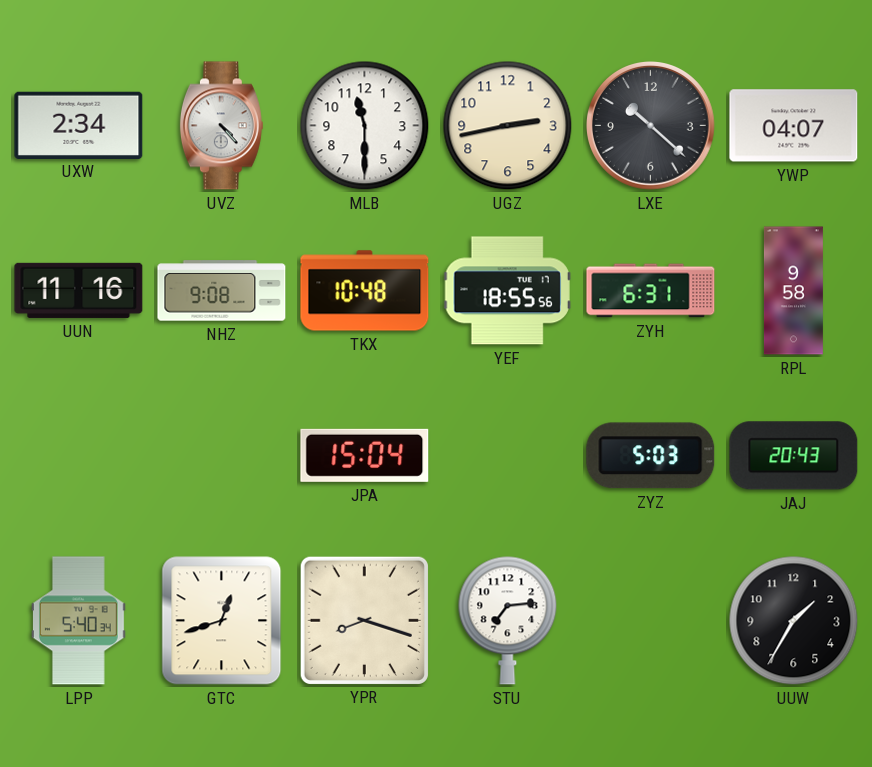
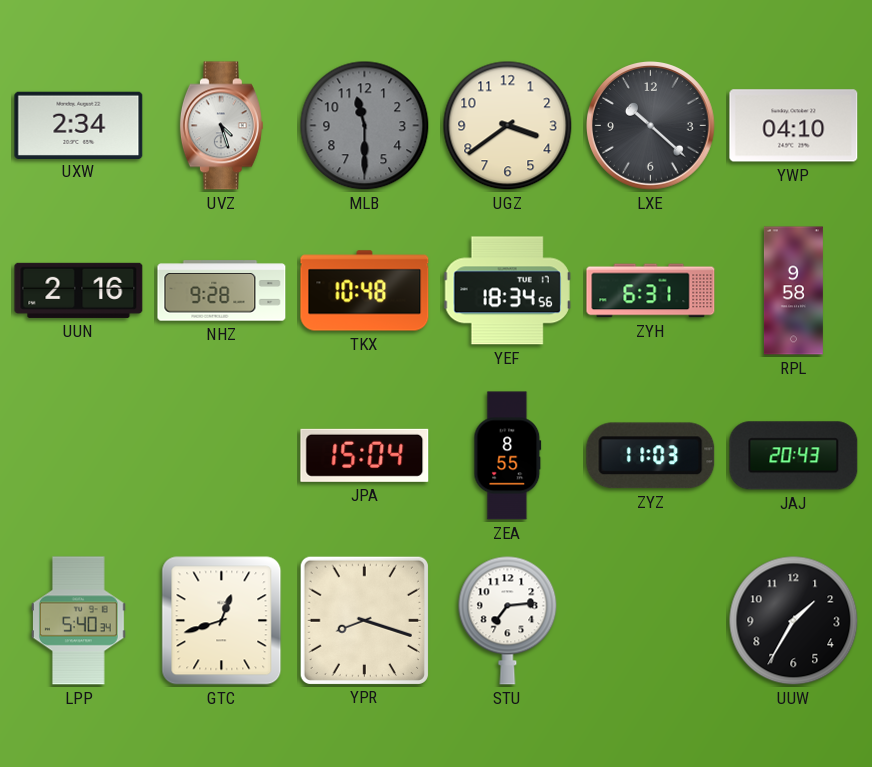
UVZ: 4:23 -> 4:27 (221, 126)
MLB dial: white -> grey (365, 126)
UGZ: 2:43 -> 3:39 (508, 126)
YWP: 04:07 -> 04:10 (794, 126)
UUN: 11:16 -> 2:16 (79, 290)
NHZ: 9:08 -> 9:28 (222, 291)
YEF: 18:55 -> 18:34 (507, 291)
ZEA: none -> 8:55 (508, 456)
ZYZ: 5:03 -> 11:03 (651, 456)
